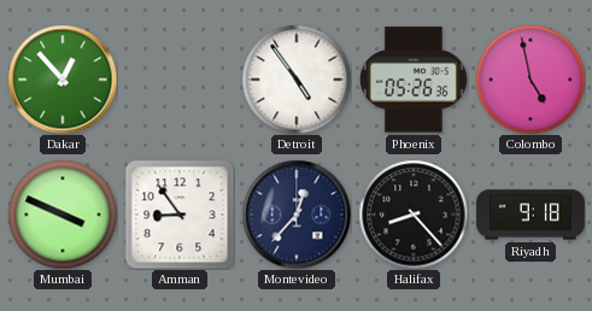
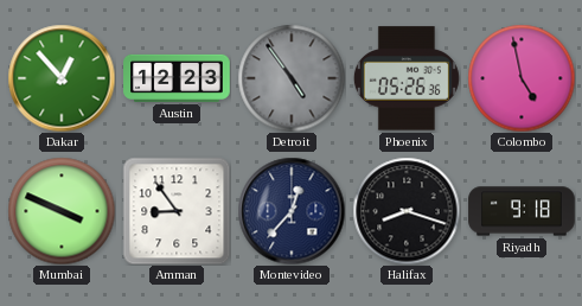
Austin: none -> 12:23 (177, 78)
Detroit dial: white -> grey (292, 78)
Halifax: 8:23 -> 8:18 (407, 211)
